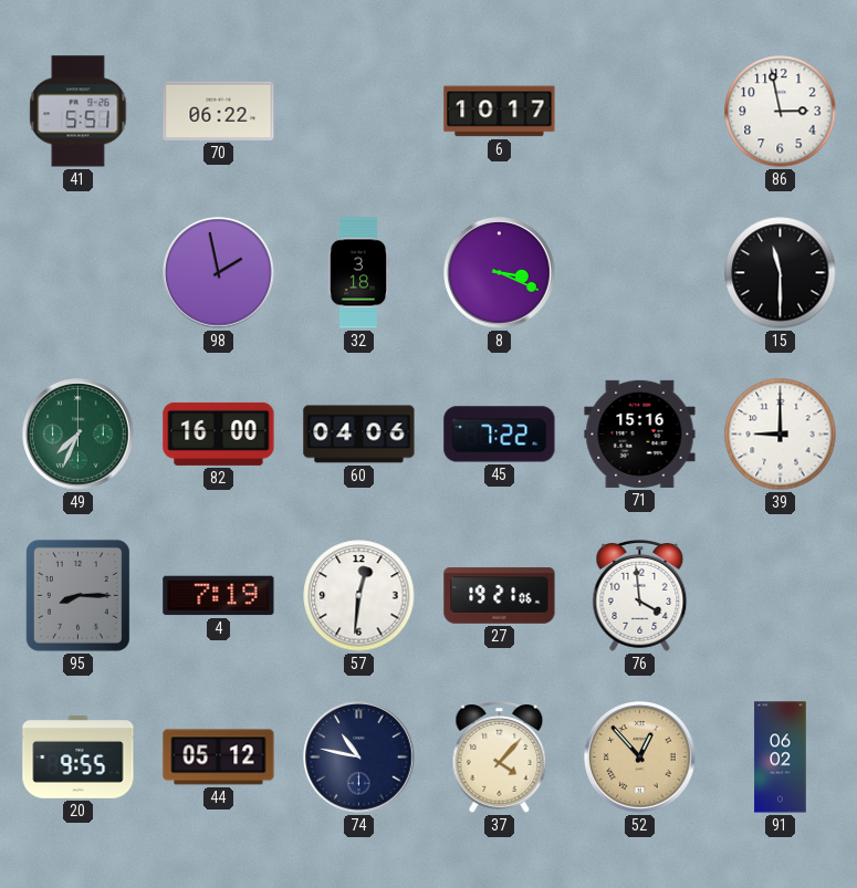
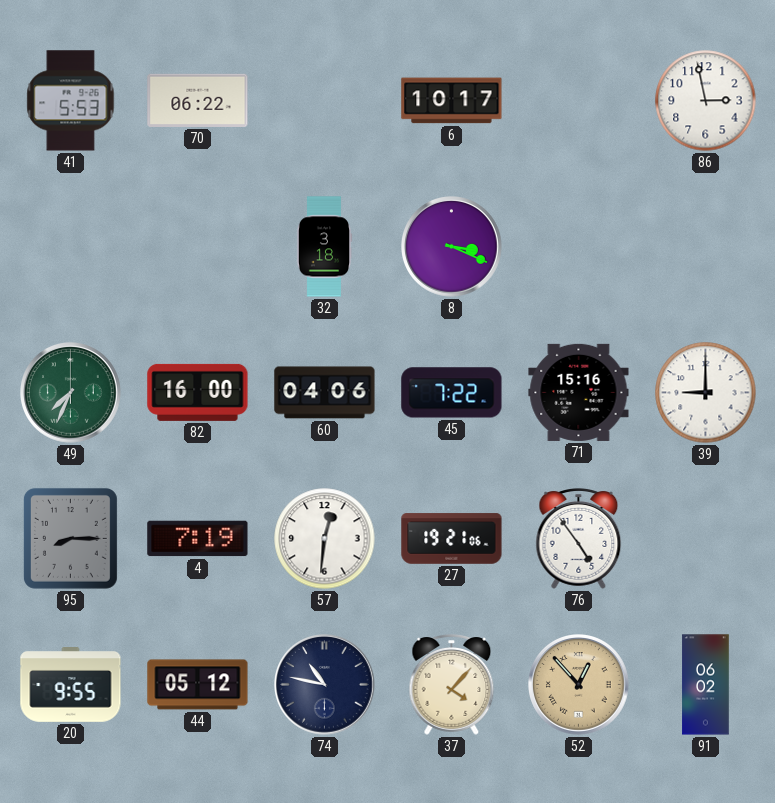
41: 5:51 -> 5:53 (71, 101)
98: 1:58 -> none (219, 273)
15: 11:30 -> none (781, 273)
76: 3:59 -> 4:54 (579, 539)
